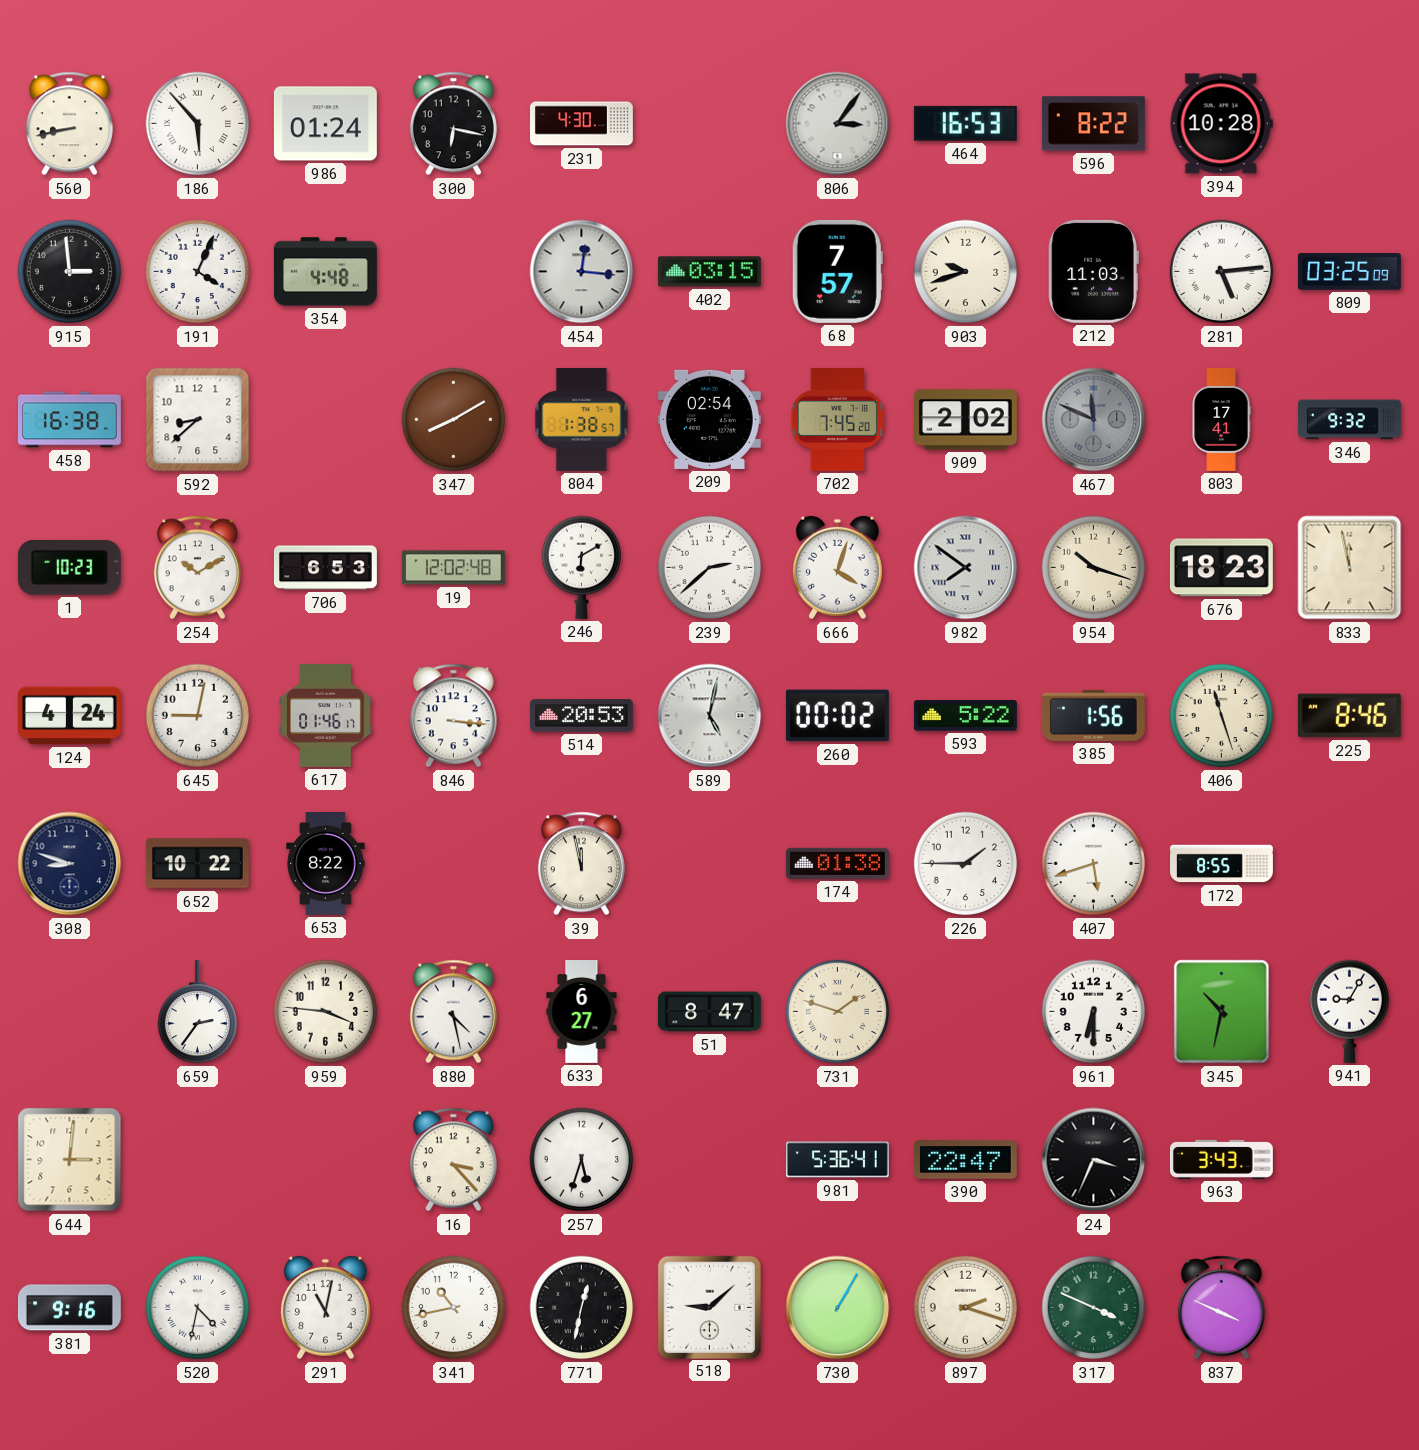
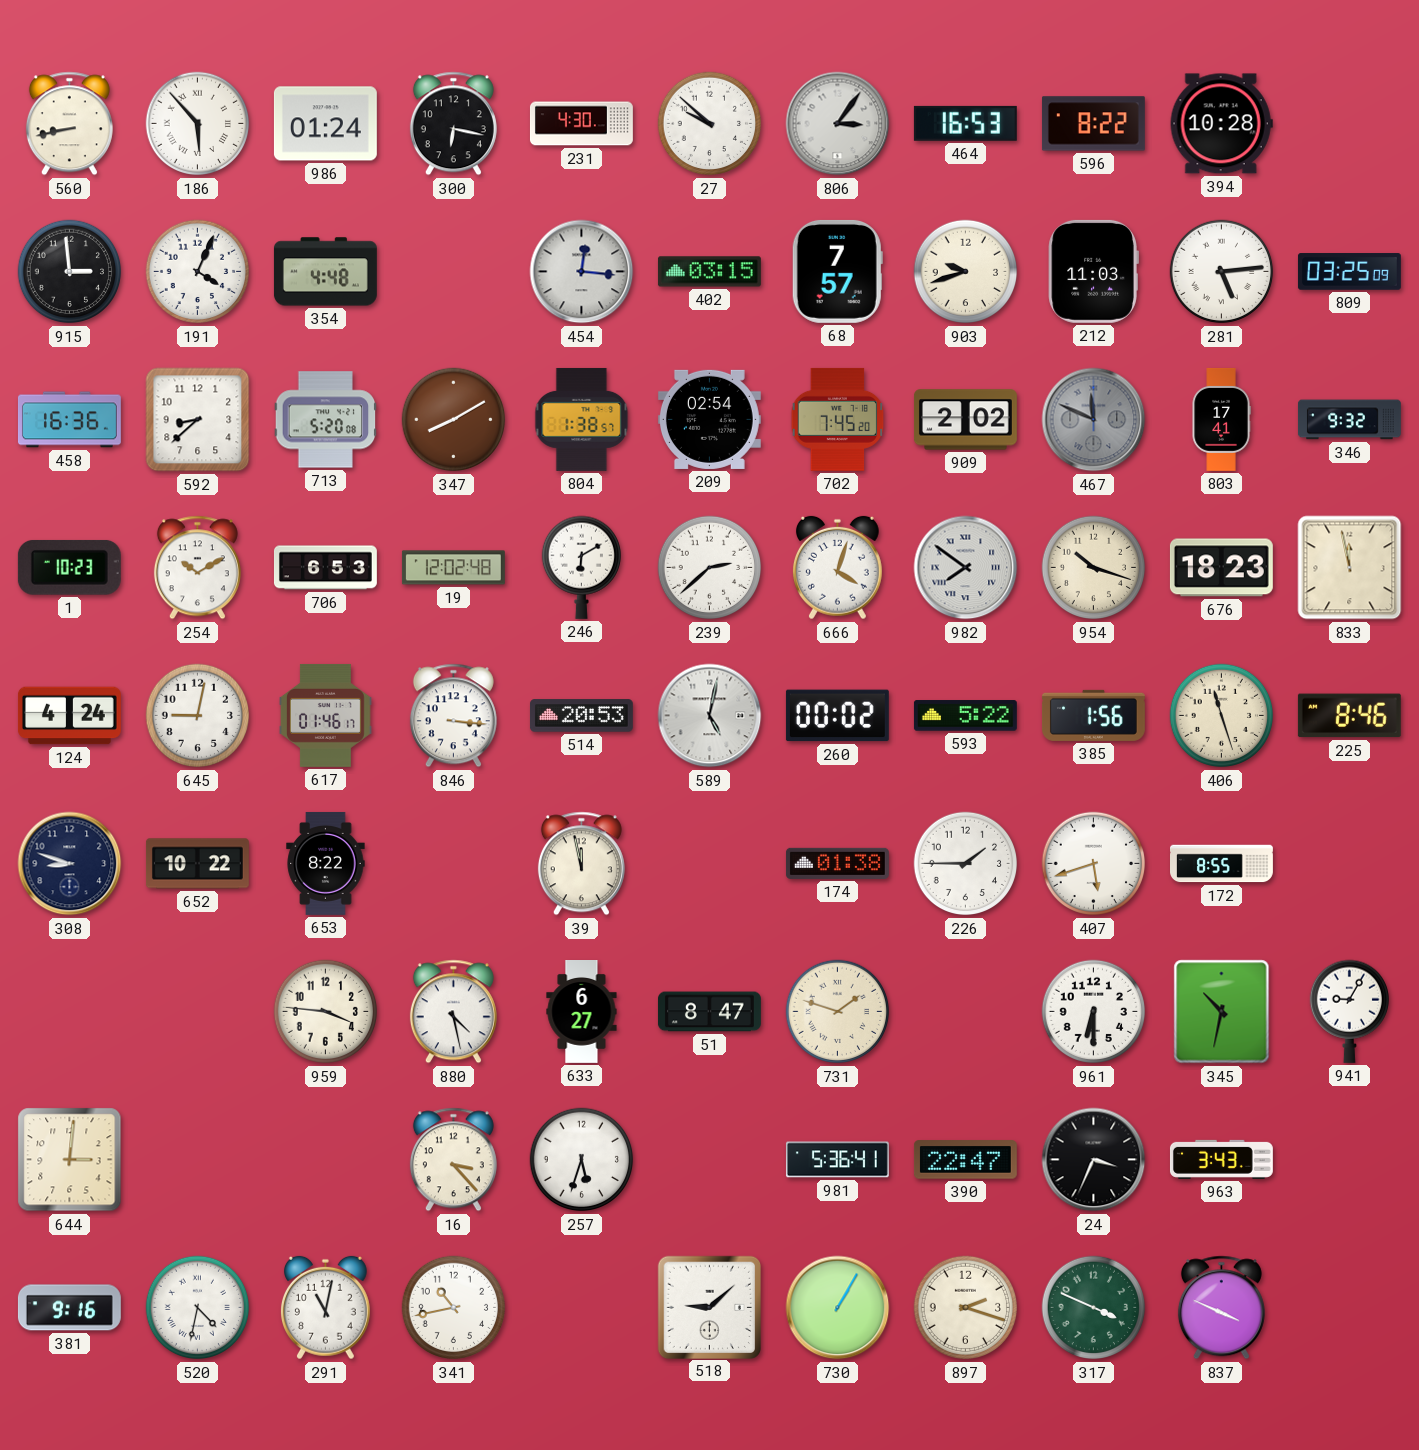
27: none -> 9:52 (710, 124)
458: 16:38 -> 16:36 (69, 420)
713: none -> 5:20 (326, 420)
659: 2:36 -> none (197, 1012)
771: 12:32 -> none (582, 1308)
